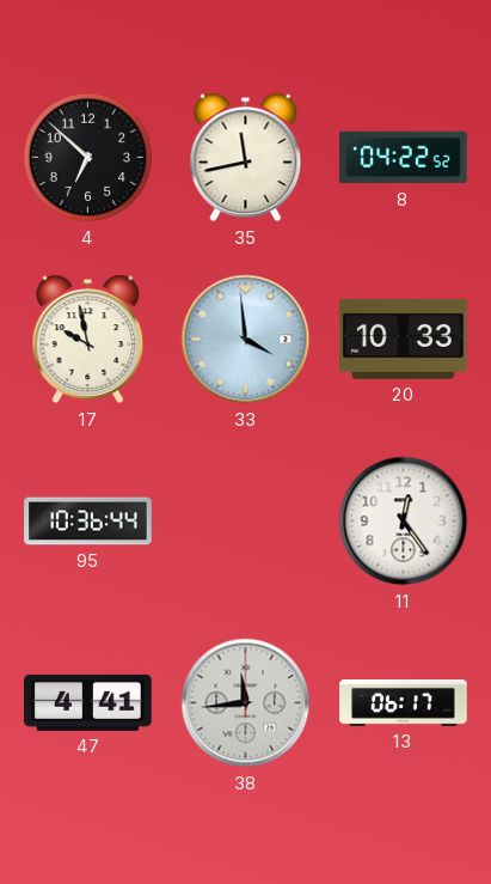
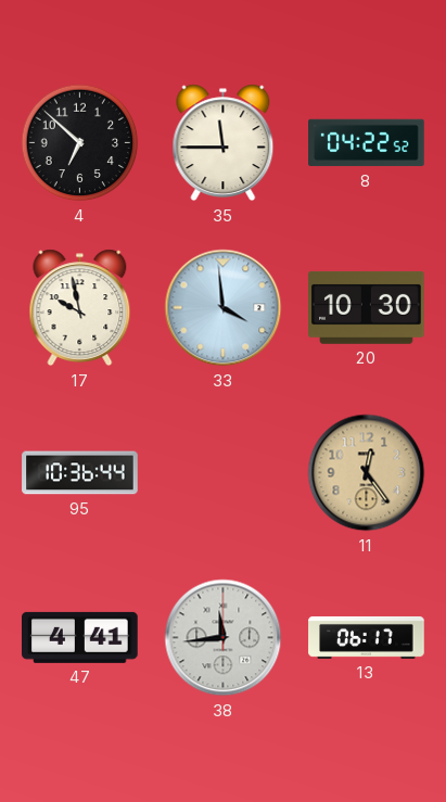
35: 11:43 -> 11:45 (224, 143)
20: 10:33 -> 10:30 (367, 307)
11 dial: white -> champagne (367, 473)
